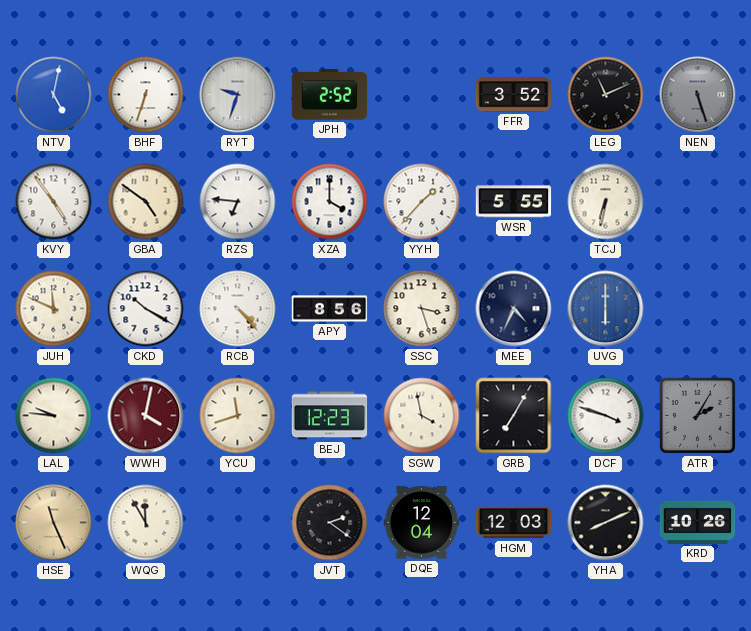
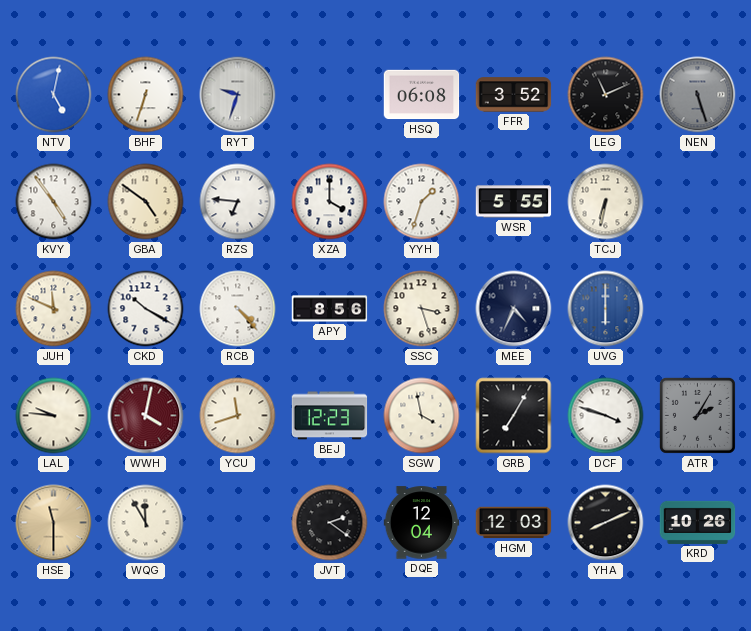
JPH: 2:52 -> none (330, 95)
HSQ: none -> 06:08 (422, 95)
YYH: 1:37 -> 1:33 (422, 202)
HSE: 11:26 -> 11:30 (54, 523)
